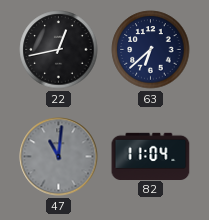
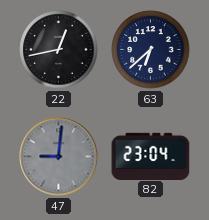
47: 11:01 -> 9:01 (59, 157)
82: 11:04 -> 23:04 (151, 156)
